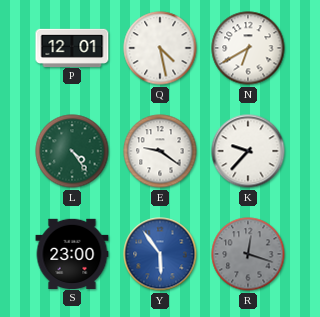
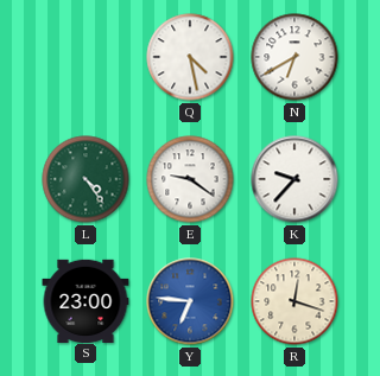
P: 12:01 -> none (72, 47)
Y: 5:54 -> 6:46 (190, 301)
R dial: grey -> cream (294, 301)
